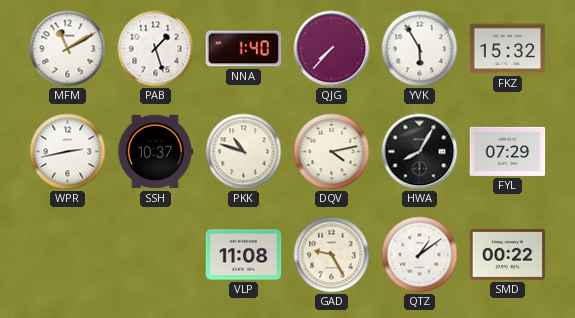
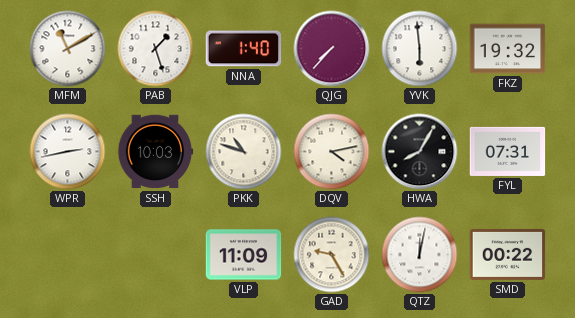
YVK: 5:55 -> 5:59 (420, 49)
FKZ: 15:32 -> 19:32 (508, 49)
SSH: 10:37 -> 10:03 (155, 152)
FYL: 07:29 -> 07:31 (508, 151)
VLP: 11:08 -> 11:09 (244, 255)
QTZ: 1:09 -> 12:02 (420, 255)
